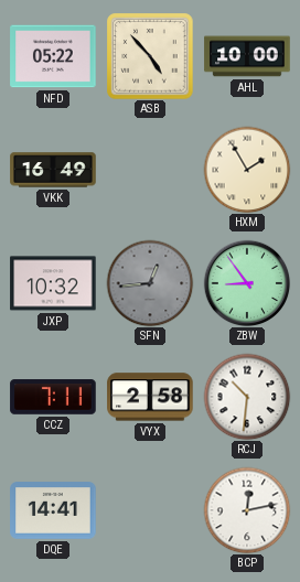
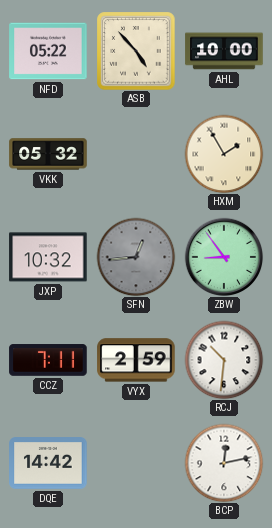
VKK: 16:49 -> 05:32 (48, 154)
VYX: 2:58 -> 2:59 (136, 360)
DQE: 14:41 -> 14:42 (48, 463)
